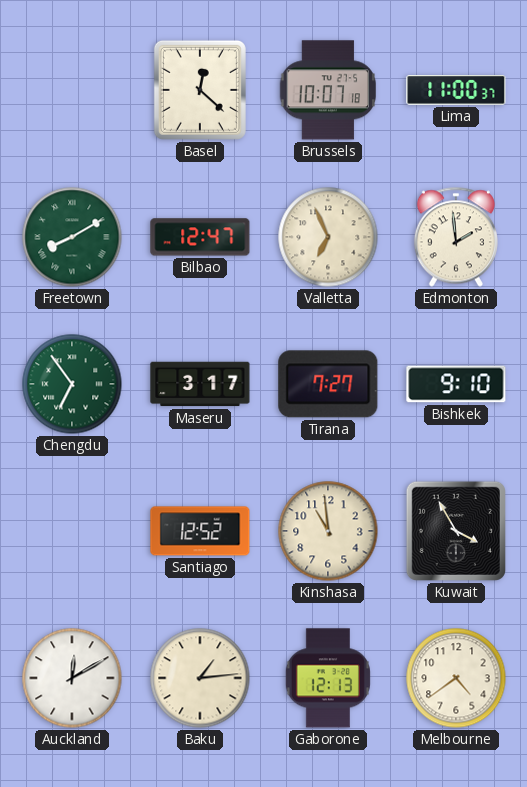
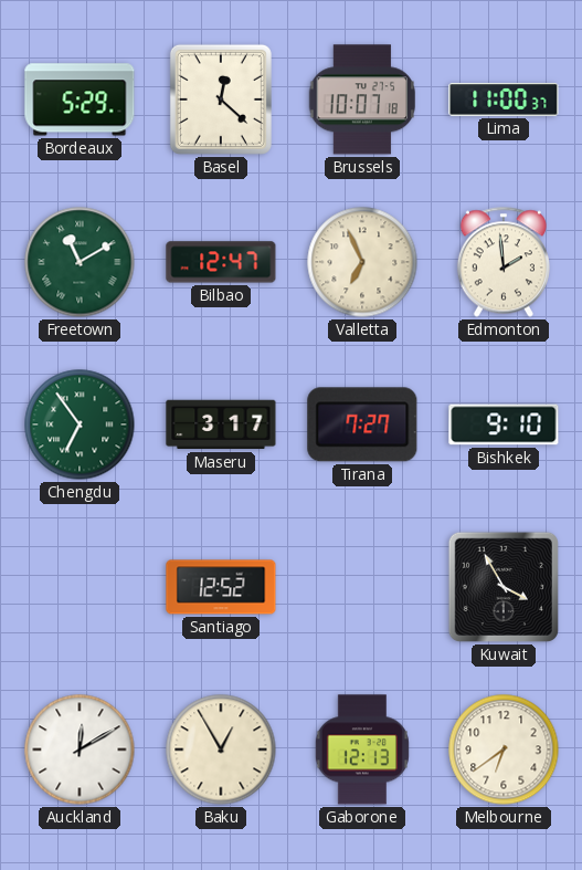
Bordeaux: none -> 5:29 (80, 99)
Freetown: 8:10 -> 11:10 (80, 262)
Kinshasa: 10:59 -> none (328, 531)
Baku: 1:14 -> 12:55 (221, 750)
Melbourne: 4:39 -> 6:39 (504, 750)
